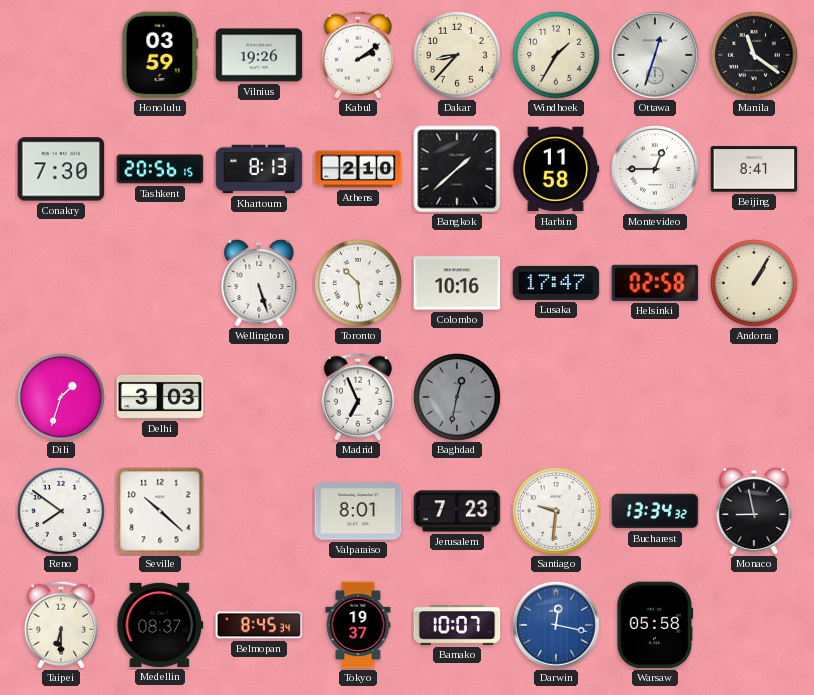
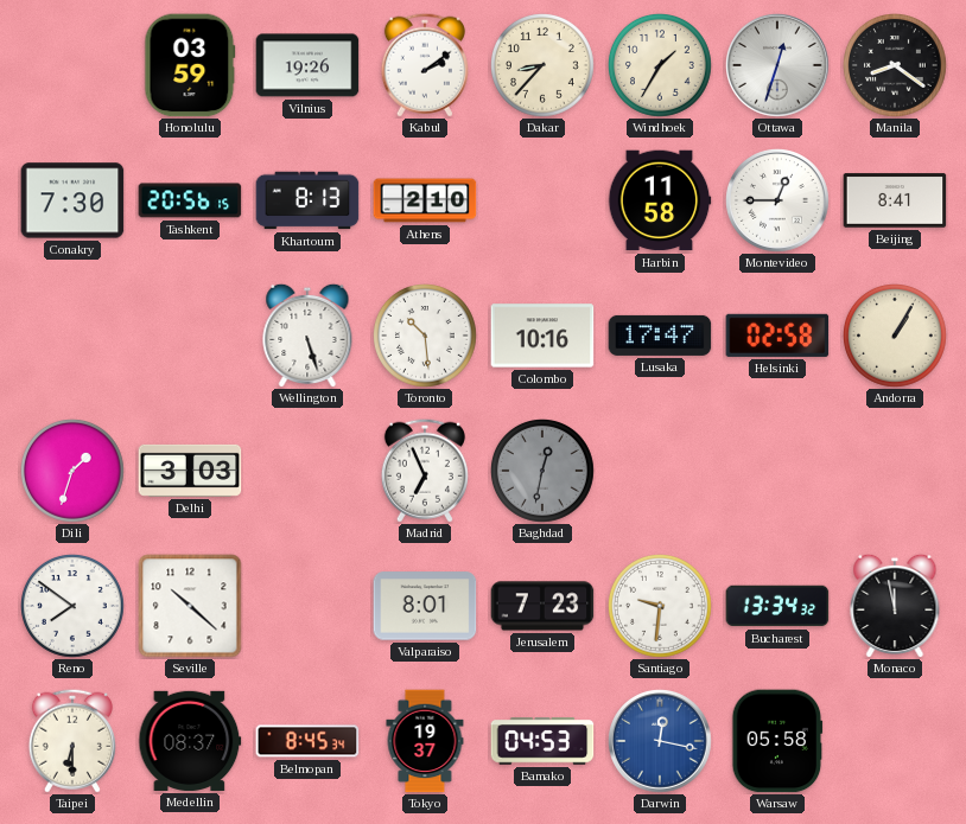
Manila: 11:21 -> 8:21 (896, 66)
Bangkok: 1:38 -> none (457, 169)
Monaco: 8:58 -> 11:58 (895, 606)
Bamako: 10:07 -> 04:53 (542, 741)
